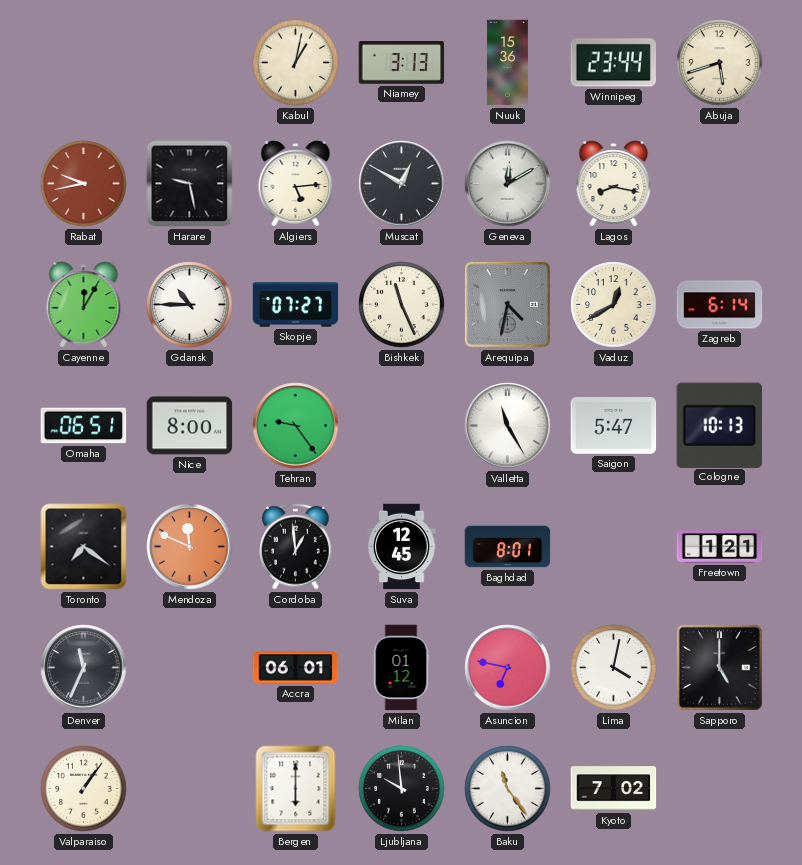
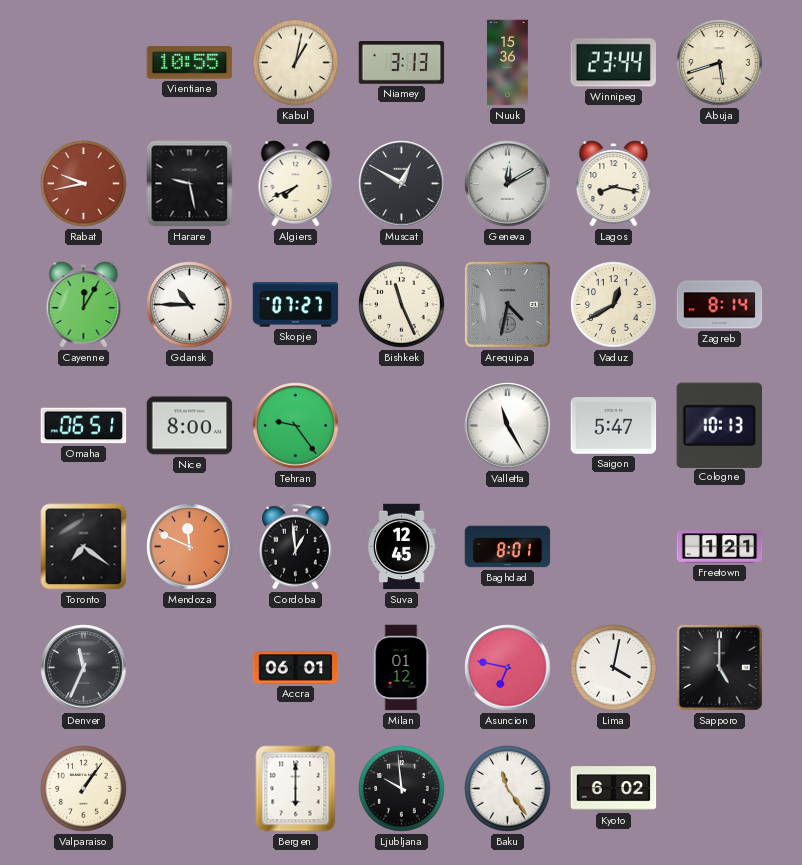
Vientiane: none -> 10:55 (190, 63)
Algiers: 5:14 -> 7:41 (296, 184)
Zagreb: 6:14 -> 8:14 (720, 305)
Kyoto: 7:02 -> 6:02 (614, 789)
